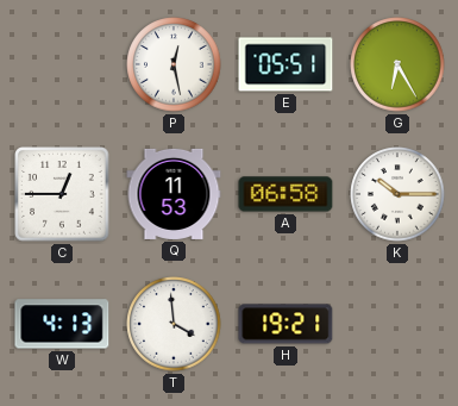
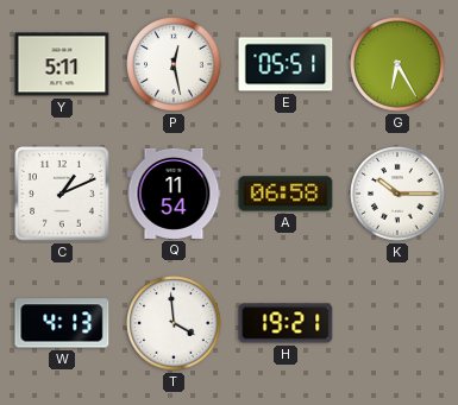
Y: none -> 5:11 (62, 64)
C: 12:45 -> 1:11 (62, 194)
Q: 11:53 -> 11:54 (174, 194)
